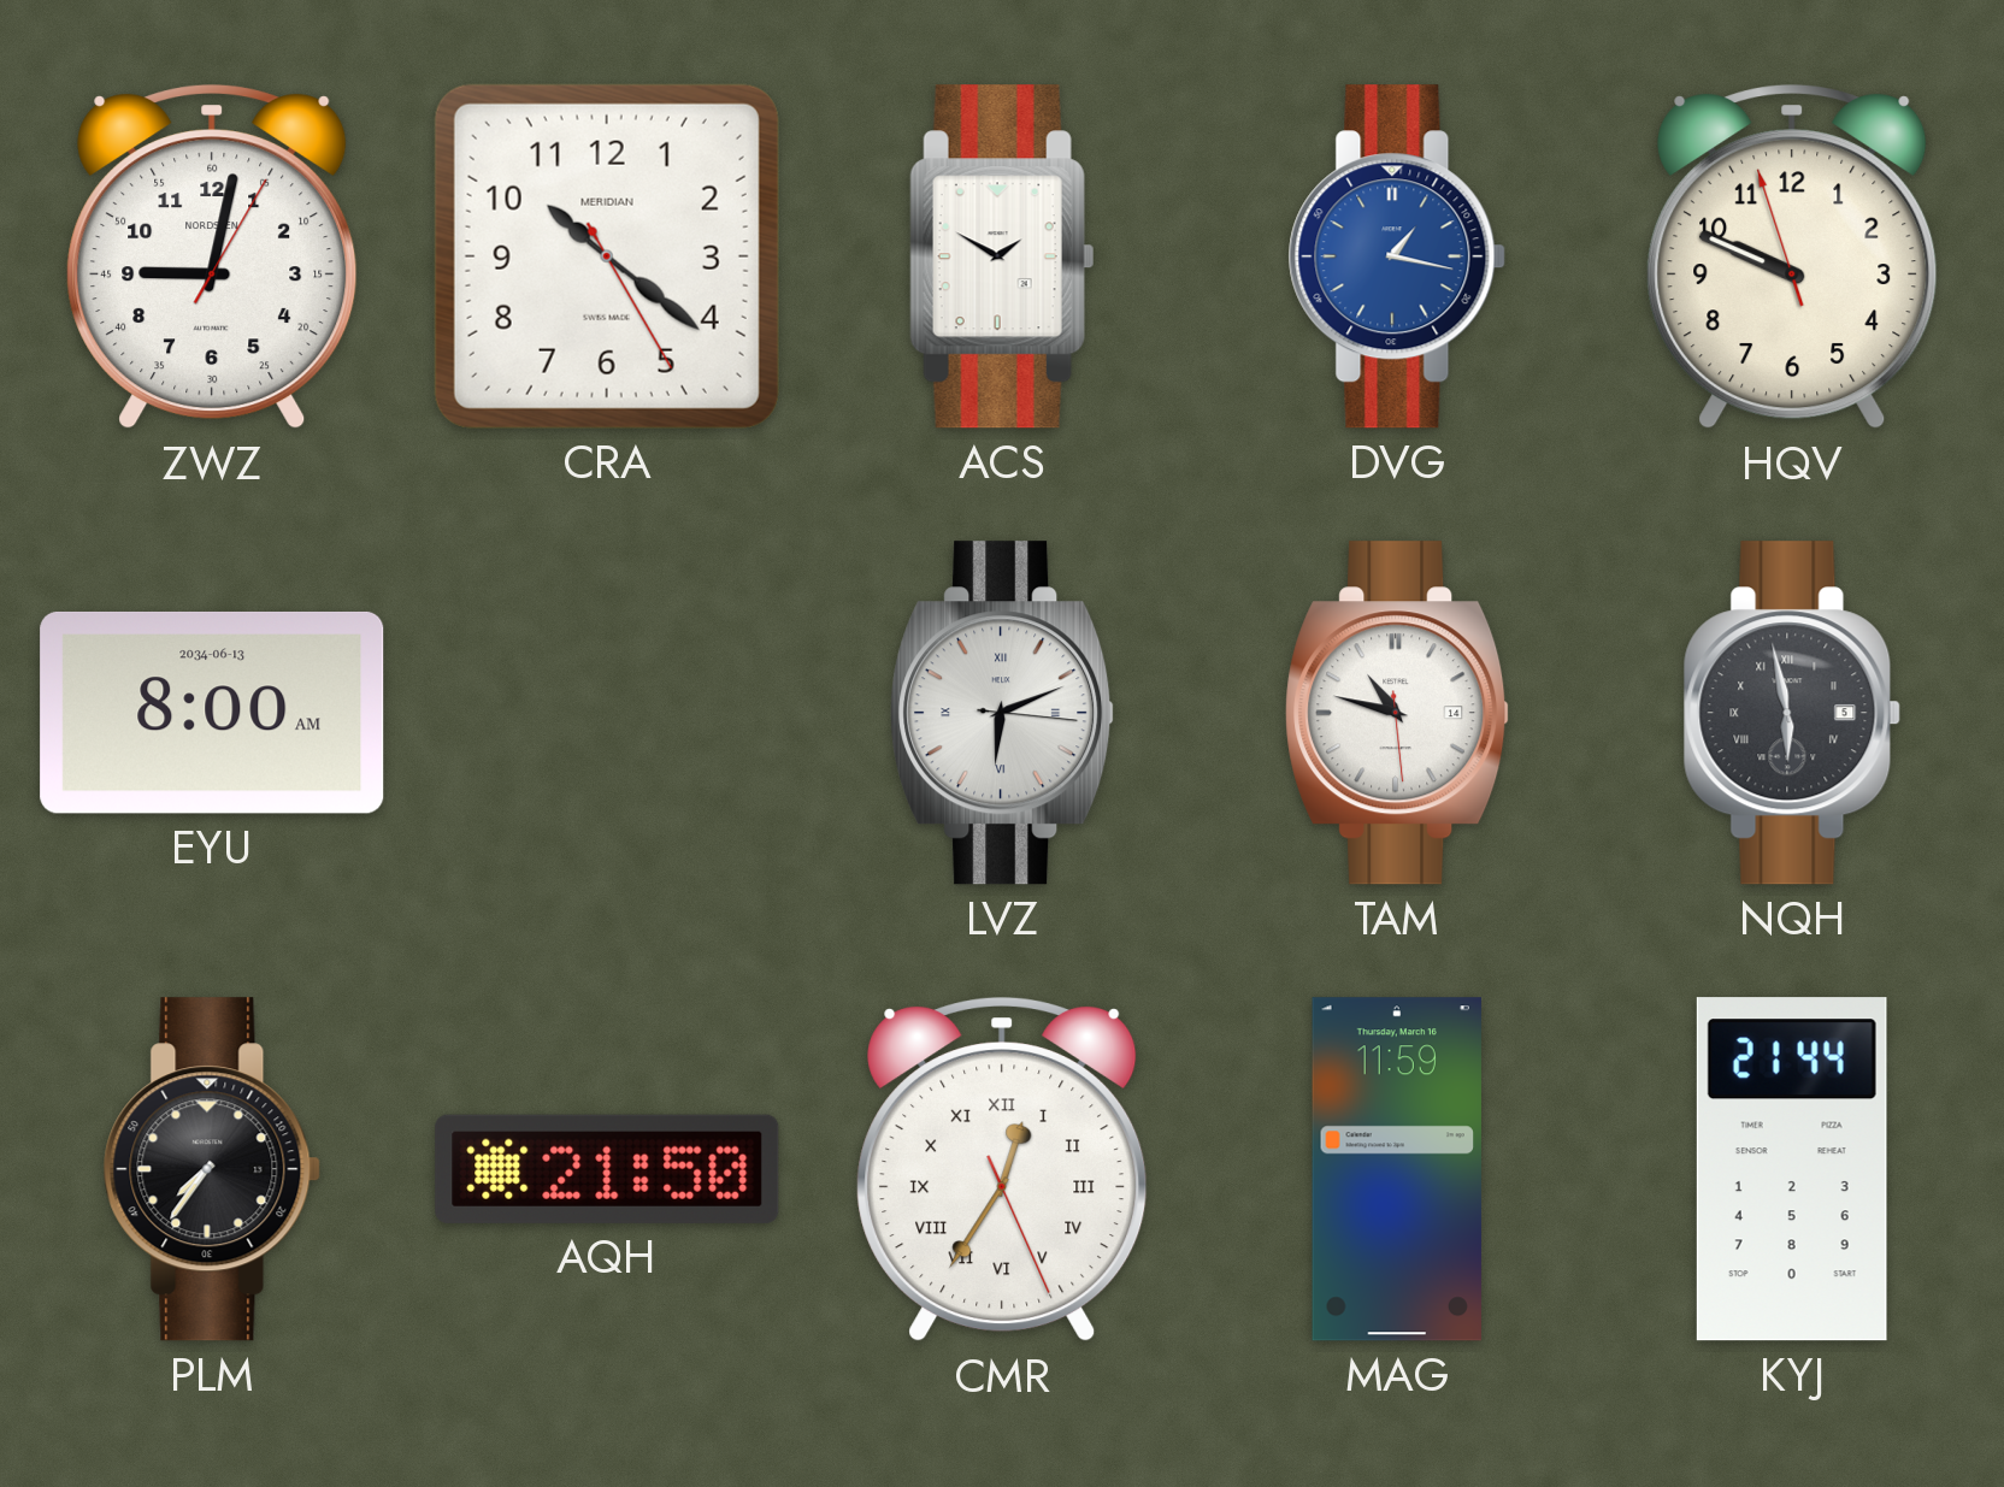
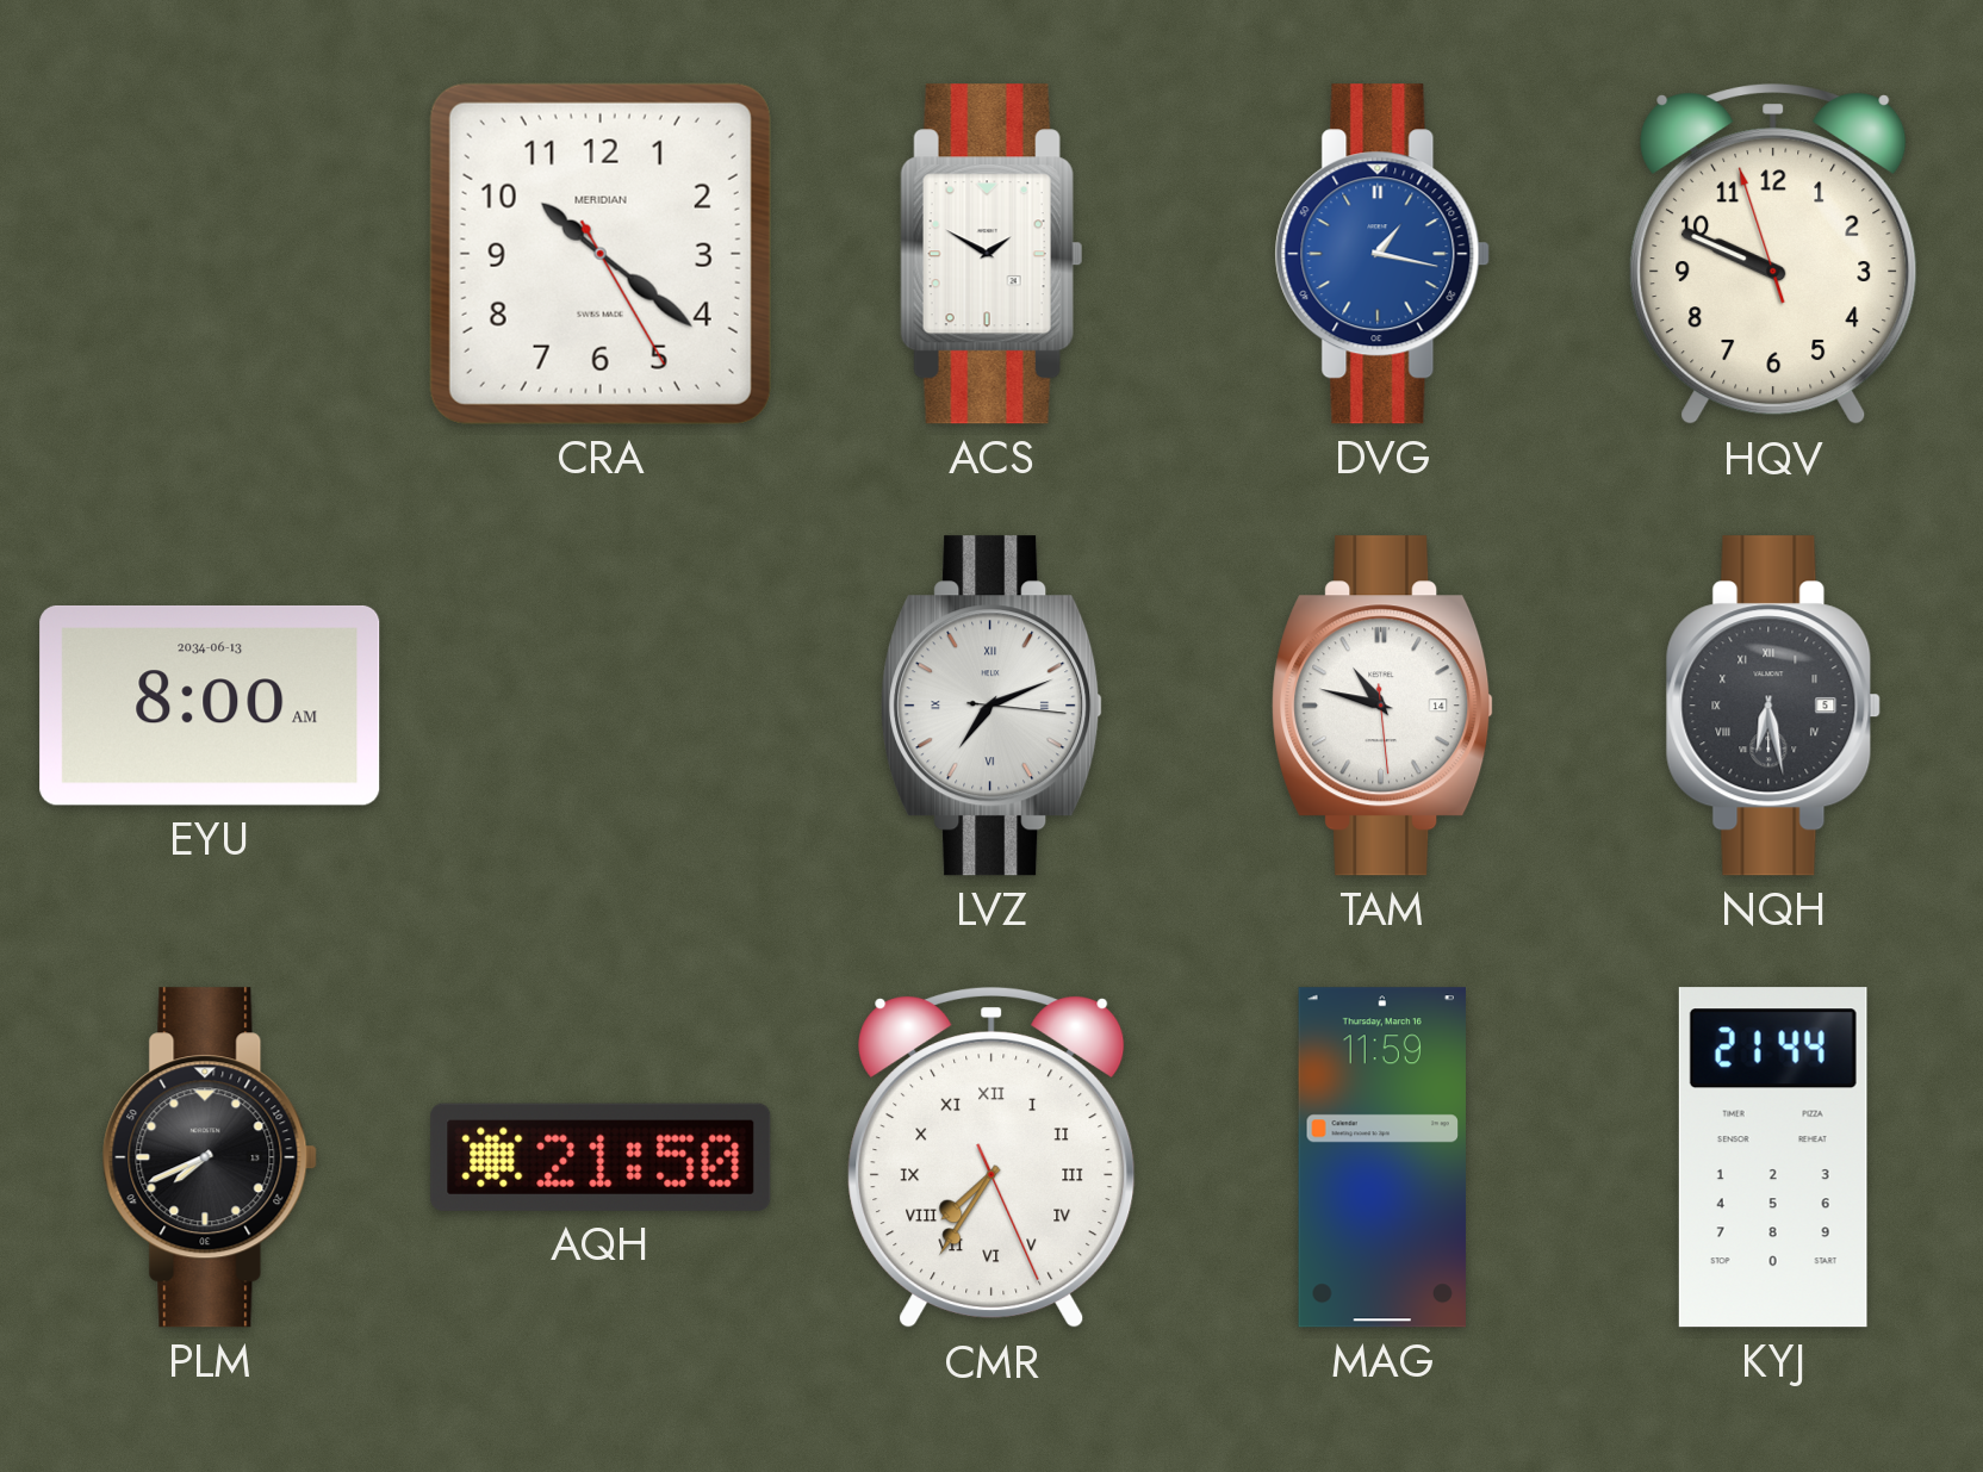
ZWZ: 9:02 -> none (212, 258)
LVZ: 6:11 -> 7:11 (993, 706)
NQH: 5:58 -> 6:28 (1773, 706)
PLM: 7:36 -> 7:41 (210, 1157)
CMR: 12:35 -> 7:35 (991, 1159)
